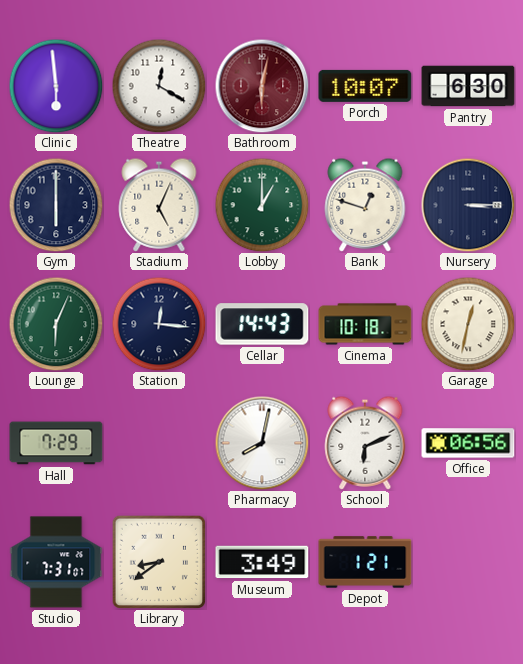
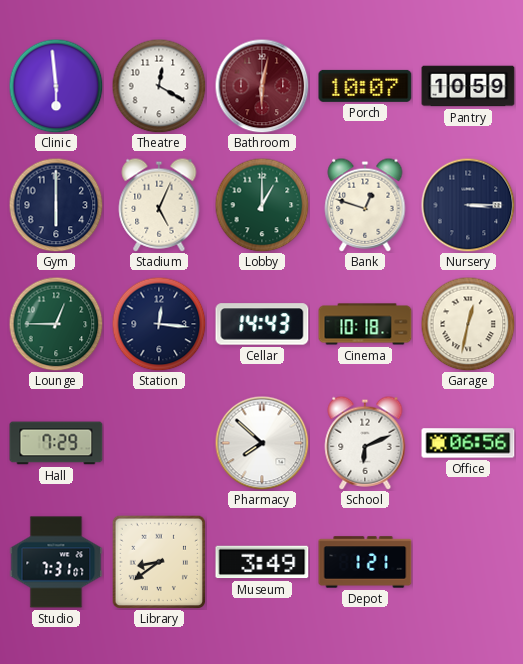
Pantry: 6:30 -> 10:59 (468, 86)
Lounge: 6:04 -> 12:45 (56, 324)
Pharmacy: 8:02 -> 7:52 (262, 443)
